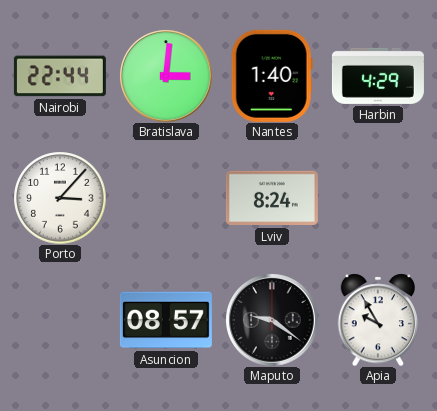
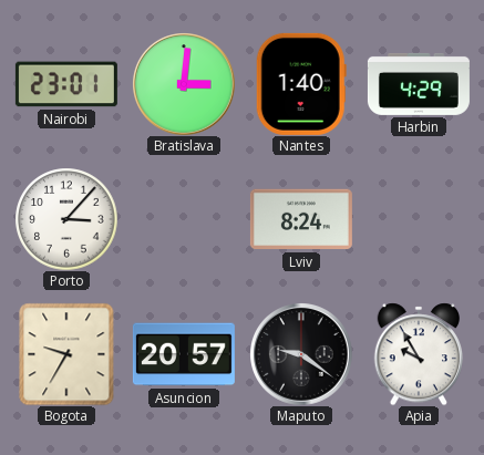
Nairobi: 22:44 -> 23:01 (66, 84)
Bogota: none -> 9:35 (66, 354)
Asuncion: 08:57 -> 20:57 (184, 354)
